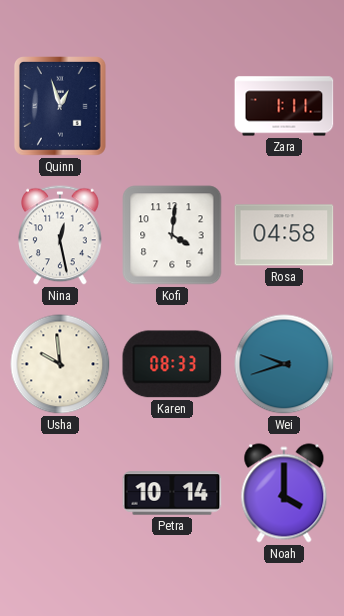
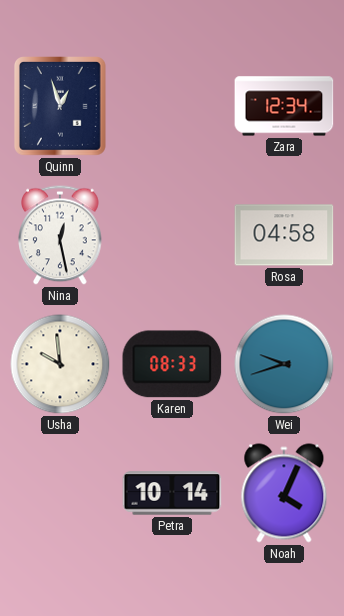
Zara: 1:11 -> 12:34 (284, 106)
Kofi: 4:01 -> none (172, 235)
Noah: 4:00 -> 4:04 (284, 493)
